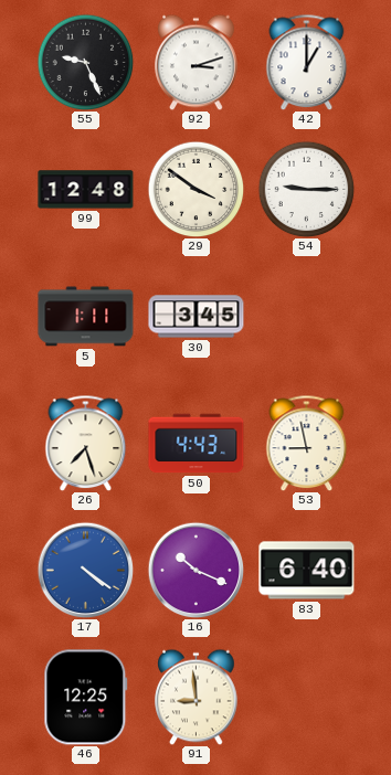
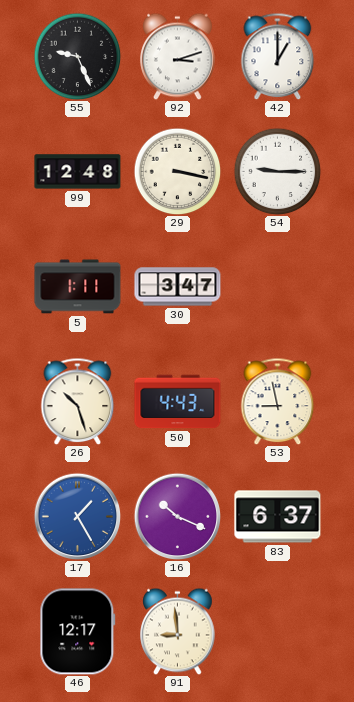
29: 3:51 -> 3:17 (177, 171)
30: 3:45 -> 3:47 (178, 287)
26: 7:27 -> 10:27 (78, 401)
17: 4:21 -> 1:25 (77, 516)
83: 6:40 -> 6:37 (278, 517)
46: 12:25 -> 12:17 (78, 632)
